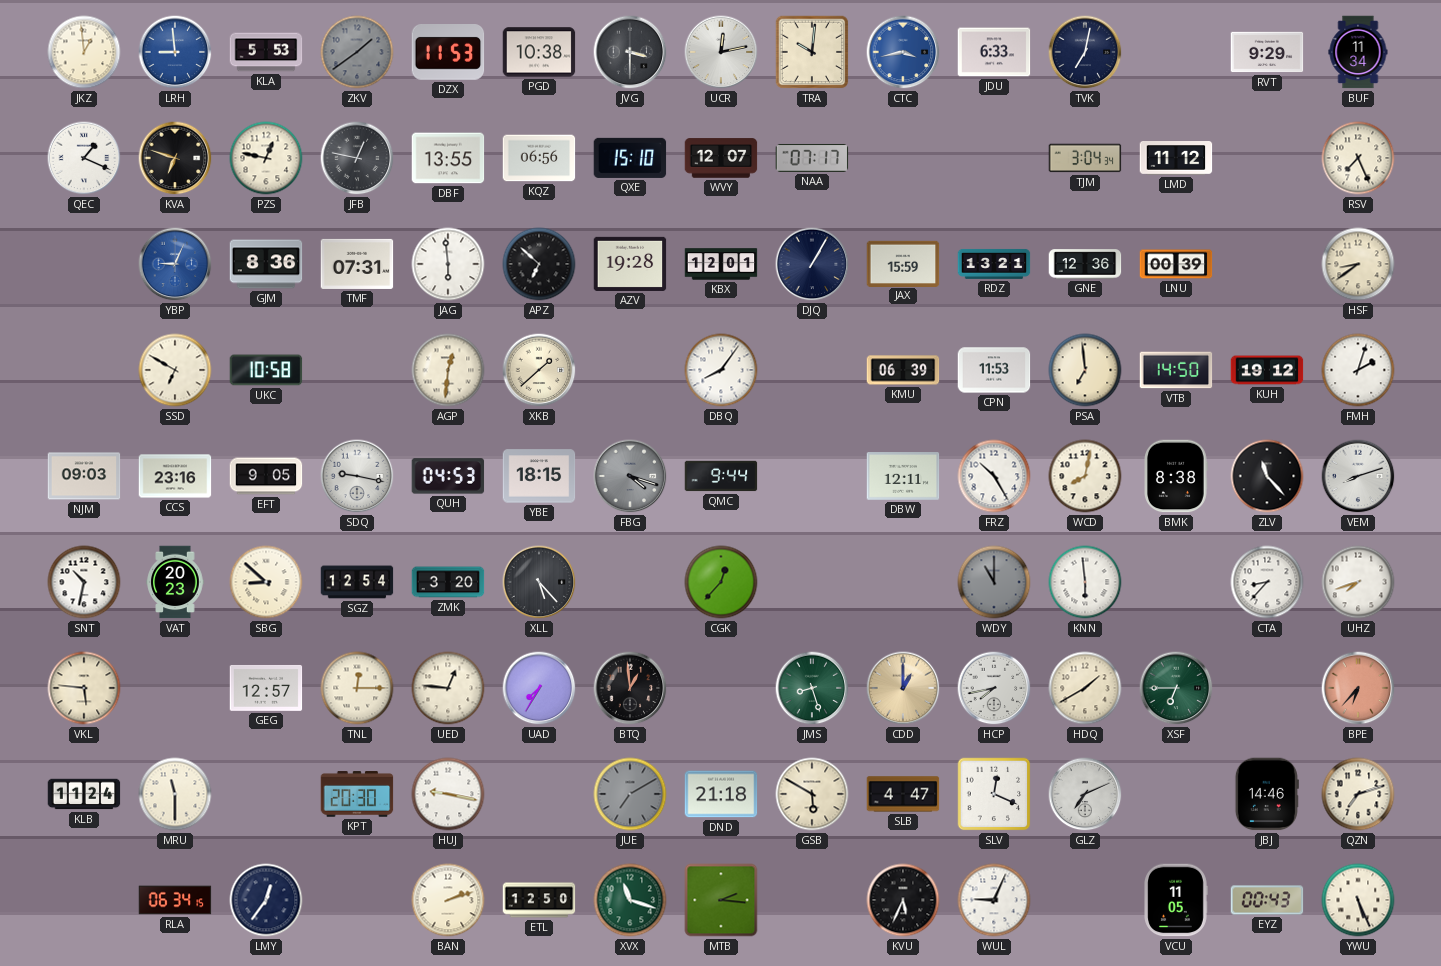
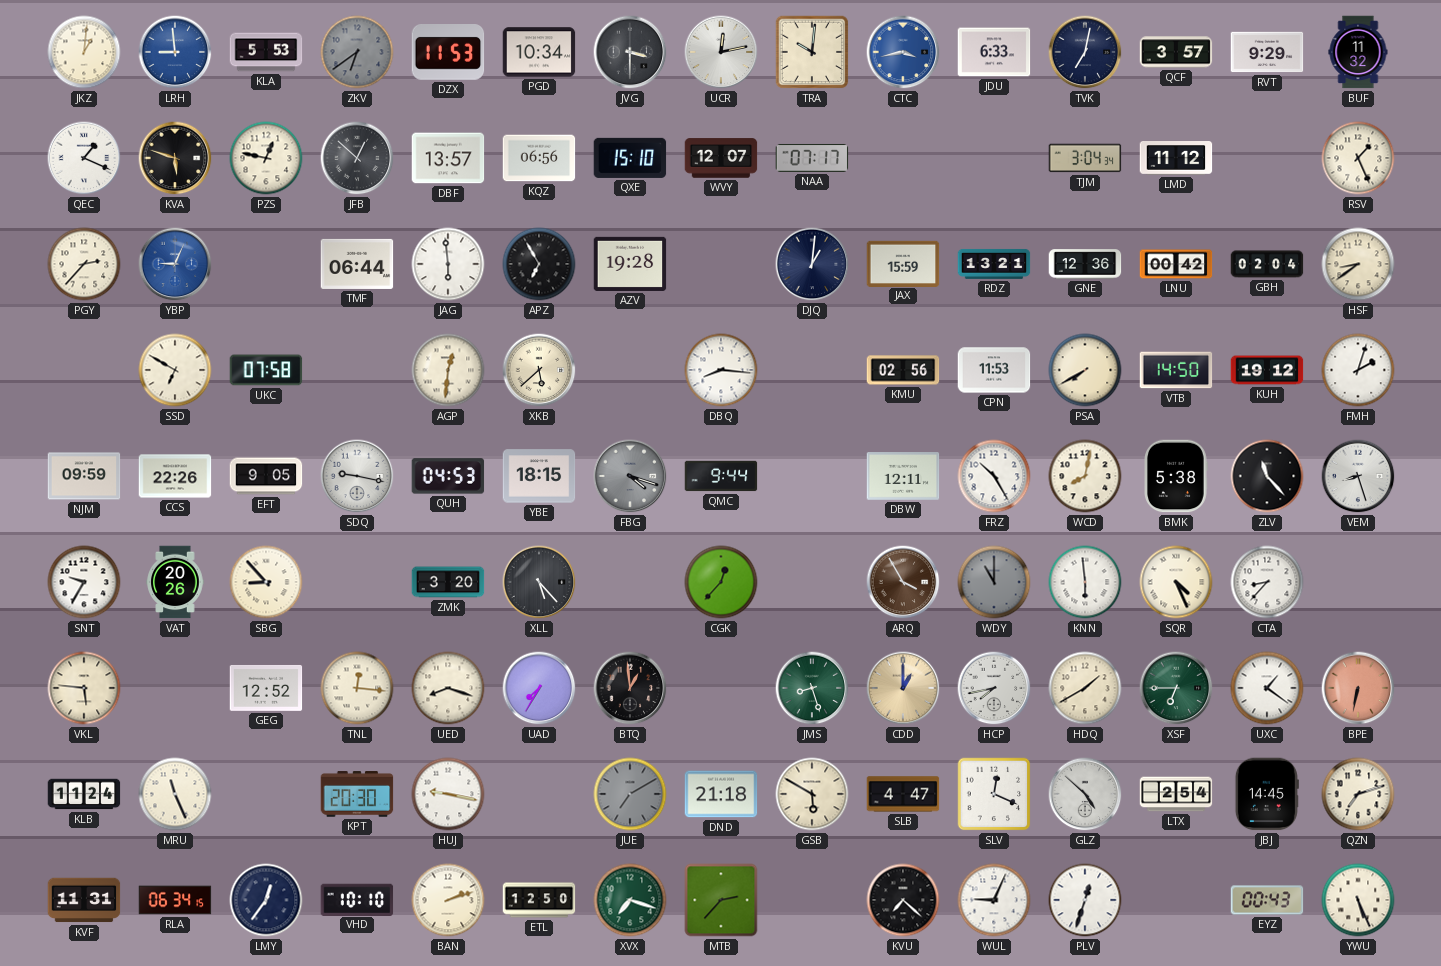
JKZ: 12:59 -> 1:01 (84, 52)
ZKV: 1:39 -> 6:39 (357, 52)
PGD: 10:38 -> 10:34 (539, 52)
QCF: none -> 3:57 (1176, 52)
BUF: 11:34 -> 11:32 (1358, 52)
KVA: 6:48 -> 5:48 (175, 158)
JFB: 12:47 -> 12:52 (357, 158)
DBF: 13:55 -> 13:57 (448, 158)
RSV: 7:26 -> 1:26 (1358, 158)
PGY: none -> 2:37 (84, 264)
GJM: 8:36 -> none (266, 264)
TMF: 07:31 -> 06:44 (357, 264)
APZ: 6:52 -> 6:55 (539, 264)
KBX: 12:01 -> none (721, 264)
DJQ: 1:05 -> 1:01 (812, 264)
LNU: 00:39 -> 00:42 (1176, 264)
GBH: none -> 02:04 (1267, 264)
UKC: 10:58 -> 07:58 (266, 370)
XKB: 1:38 -> 5:38 (539, 370)
DBQ: 8:06 -> 8:16 (721, 370)
KMU: 06:39 -> 02:56 (903, 370)
PSA: 6:59 -> 7:40 (1085, 370)
NJM: 09:03 -> 09:59 (84, 476)
CCS: 23:16 -> 22:26 (175, 476)
BMK: 8:38 -> 5:38 (1176, 476)
VEM: 8:12 -> 8:27 (1358, 476)
SNT: 10:32 -> 9:35 (84, 582)
VAT: 20:23 -> 20:26 (175, 582)
SBG: 8:52 -> 8:53 (266, 582)
SGZ: 12:54 -> none (357, 582)
ARQ: none -> 3:55 (903, 582)
SQR: none -> 4:26 (1176, 582)
UHZ: 7:42 -> none (1358, 582)
GEG: 12:57 -> 12:52 (266, 688)
TNL: 12:15 -> 12:16 (357, 688)
UED: 12:46 -> 8:18 (448, 688)
UXC: none -> 1:21 (1267, 688)
BPE: 6:37 -> 6:32 (1358, 688)
MRU: 11:30 -> 11:26 (175, 794)
GLZ: 7:11 -> 4:52 (1085, 794)
LTX: none -> 2:54 (1176, 794)
JBJ: 14:46 -> 14:45 (1267, 794)
KVF: none -> 11:31 (84, 900)
VHD: none -> 10:10 (357, 899)
XVX: 11:18 -> 7:18 (630, 900)
MTB: 2:16 -> 2:37 (721, 900)
KVU: 5:34 -> 7:22 (903, 900)
PLV: none -> 12:33 (1085, 900)
VCU: 11:05 -> none (1176, 900)
